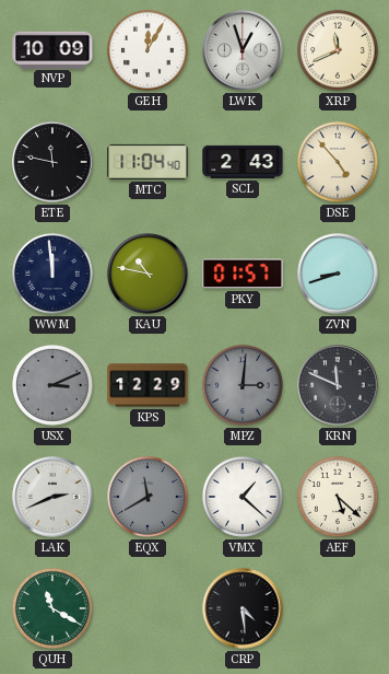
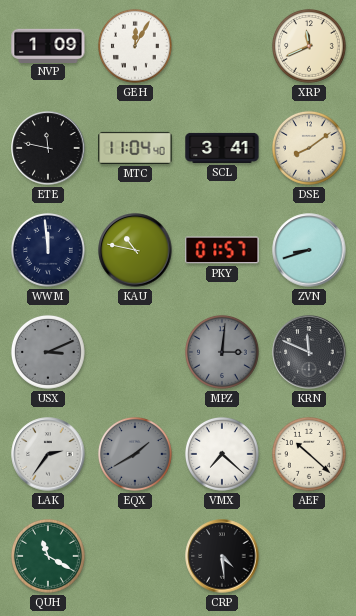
NVP: 10:09 -> 1:09 (48, 45)
LWK: 12:57 -> none (243, 50)
SCL: 2:43 -> 3:41 (222, 148)
DSE: 4:53 -> 8:09 (309, 148)
KPS: 12:29 -> none (148, 385)
LAK: 2:41 -> 2:36 (48, 454)
EQX: 11:40 -> 1:40 (135, 454)
VMX: 1:22 -> 7:22 (222, 454)
AEF: 5:22 -> 10:22 (309, 454)
